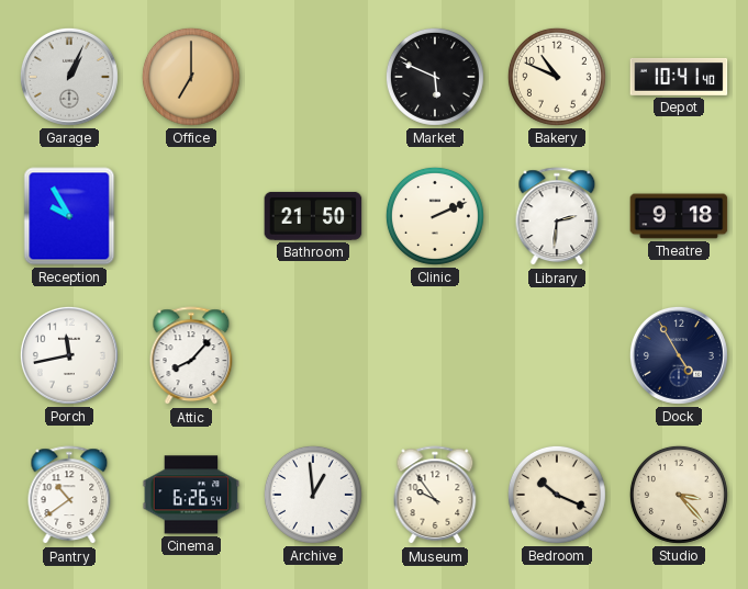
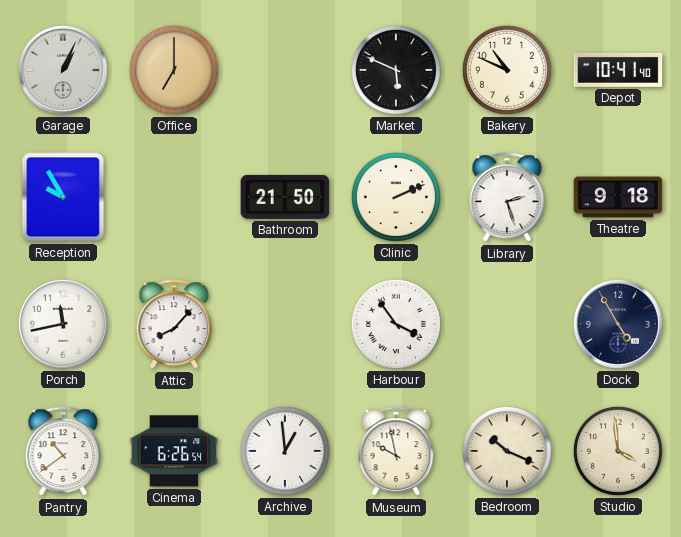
Library: 2:31 -> 2:27 (507, 198)
Harbour: none -> 3:54 (396, 324)
Museum: 9:54 -> 9:58 (396, 452)
Studio: 3:23 -> 3:59 (618, 451)
